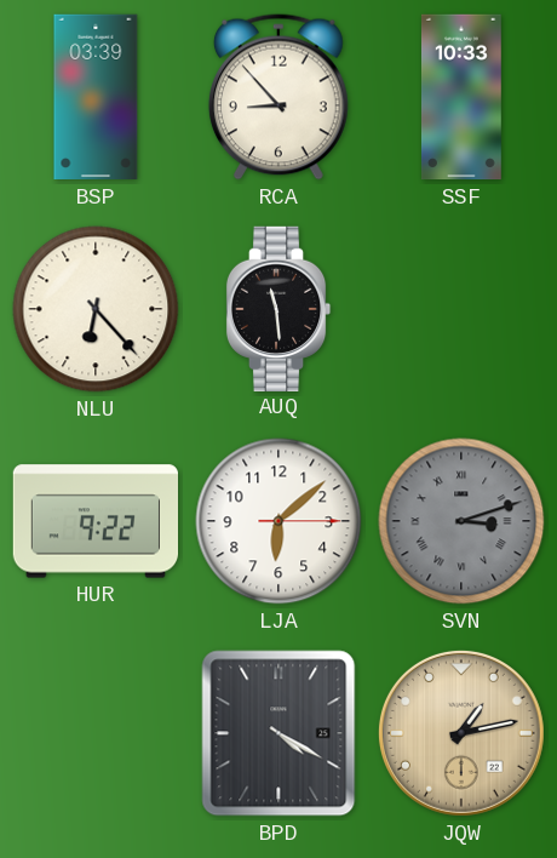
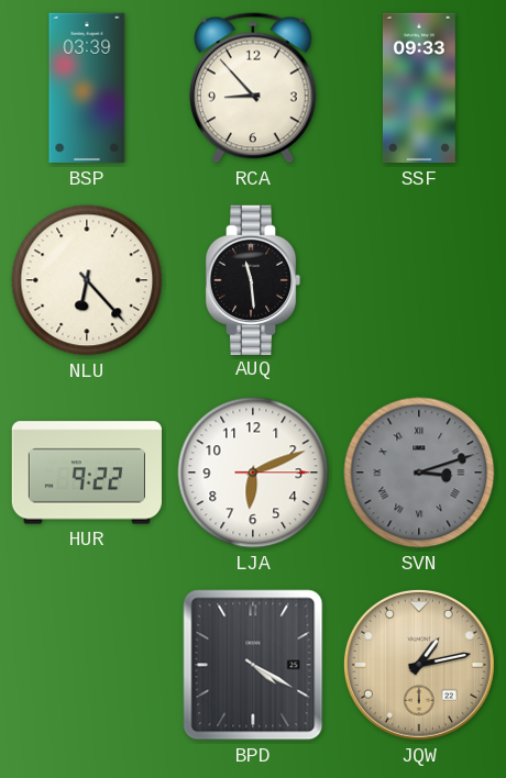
SSF: 10:33 -> 09:33 (419, 88)
LJA: 6:08 -> 6:11 (253, 473)
